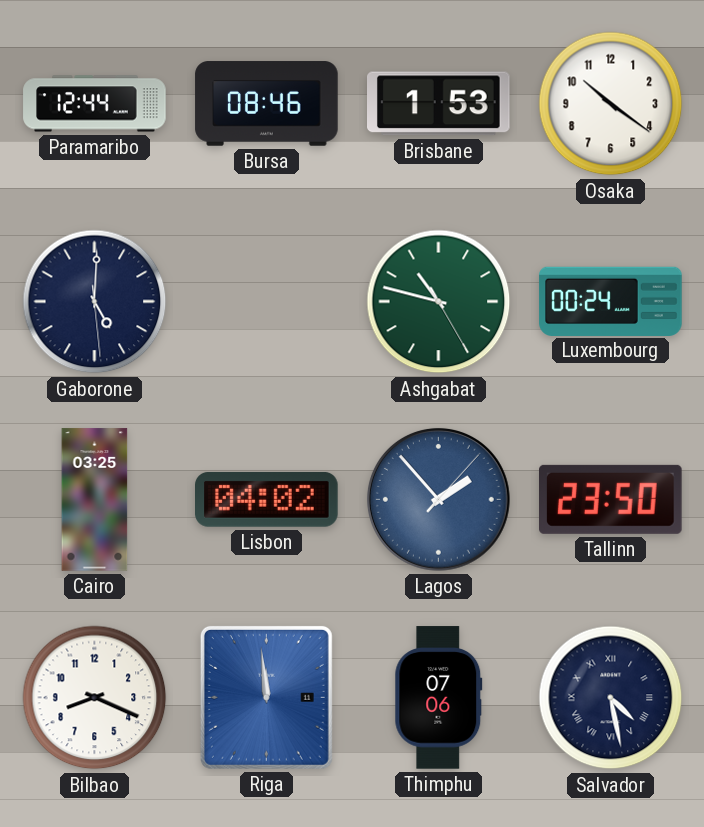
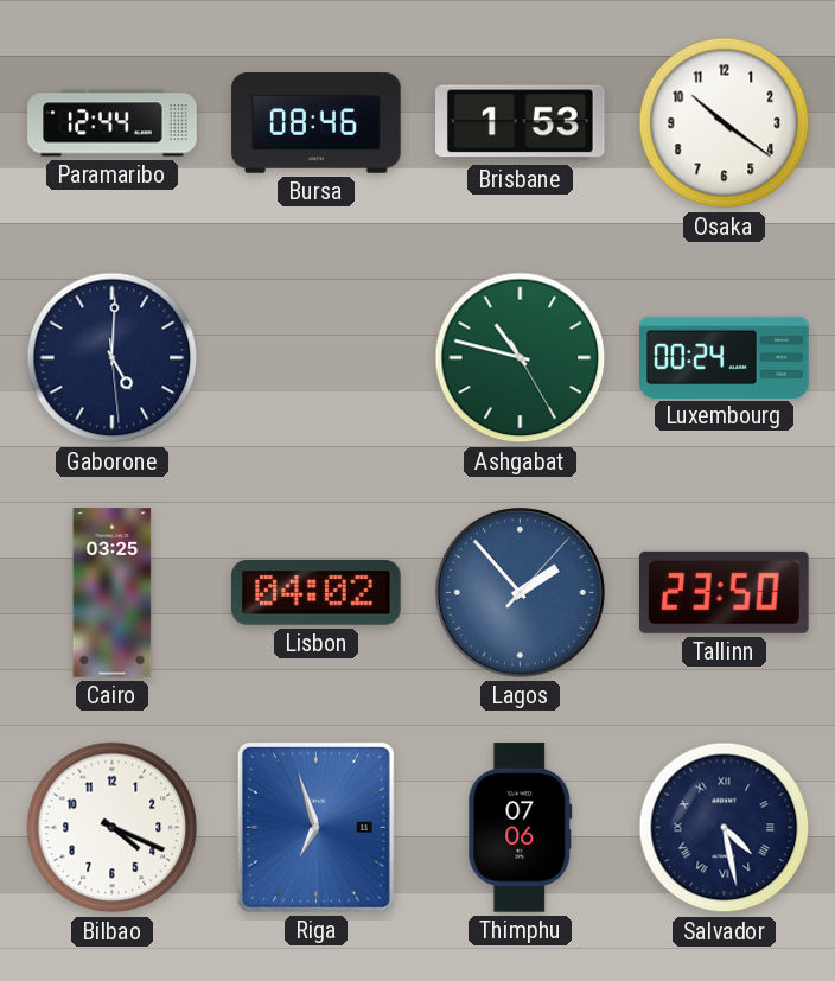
Bilbao: 8:19 -> 4:19 (113, 828)
Riga: 11:59 -> 6:57 (315, 827)
